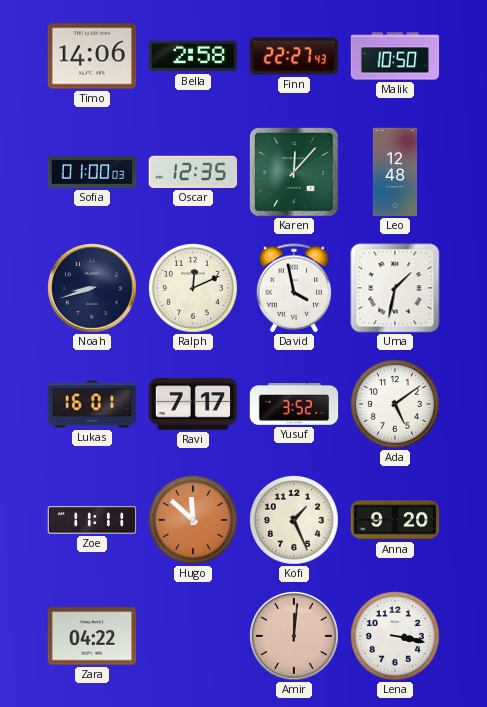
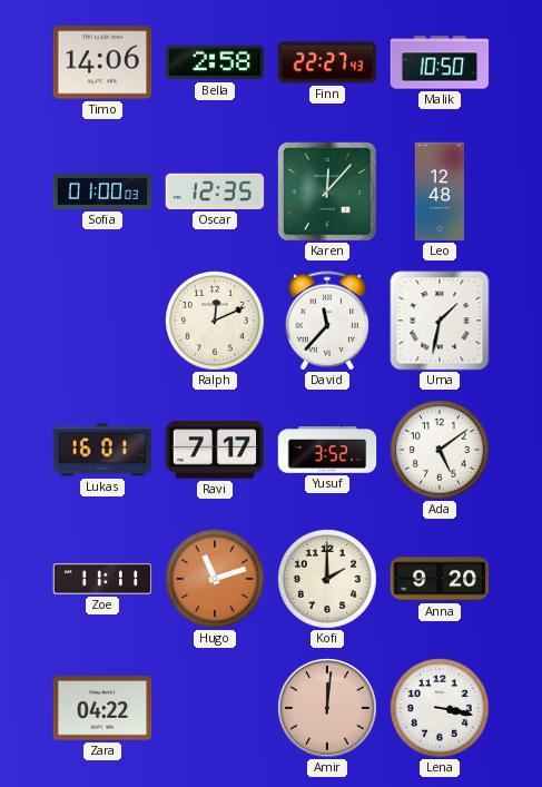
Noah: 8:42 -> none (93, 289)
David: 3:58 -> 11:37 (327, 321)
Hugo: 11:52 -> 11:12 (216, 580)
Kofi: 1:26 -> 2:00 (328, 580)
